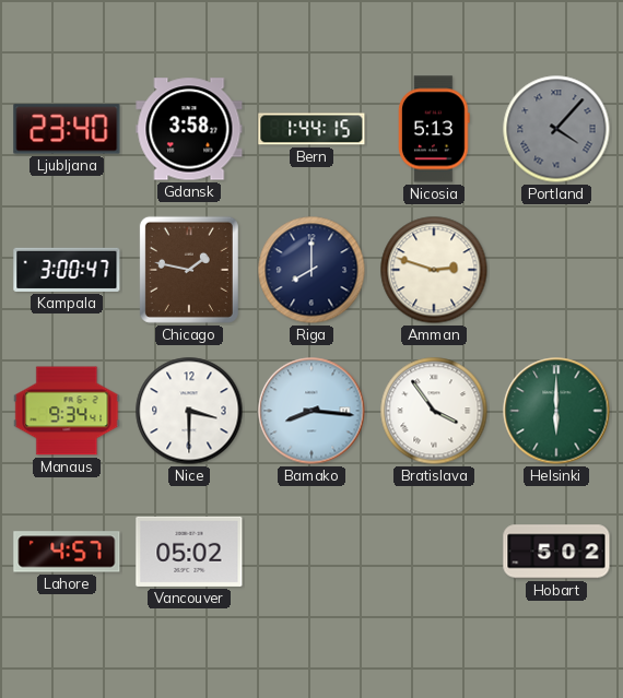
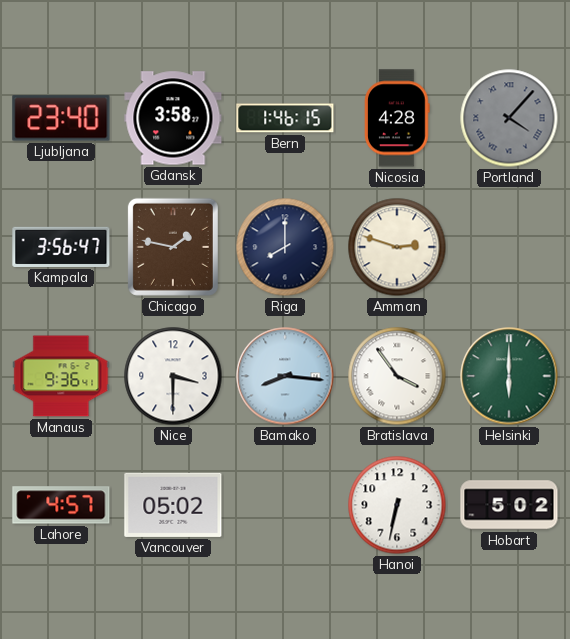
Bern: 1:44 -> 1:46 (285, 118)
Nicosia: 5:13 -> 4:28 (397, 118)
Kampala: 3:00 -> 3:56 (61, 247)
Manaus: 9:34 -> 9:36 (61, 376)
Hanoi: none -> 6:32 (397, 505)
